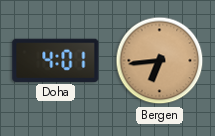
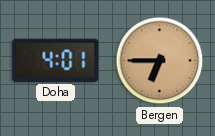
Bergen: 6:44 -> 6:45 (160, 61)
